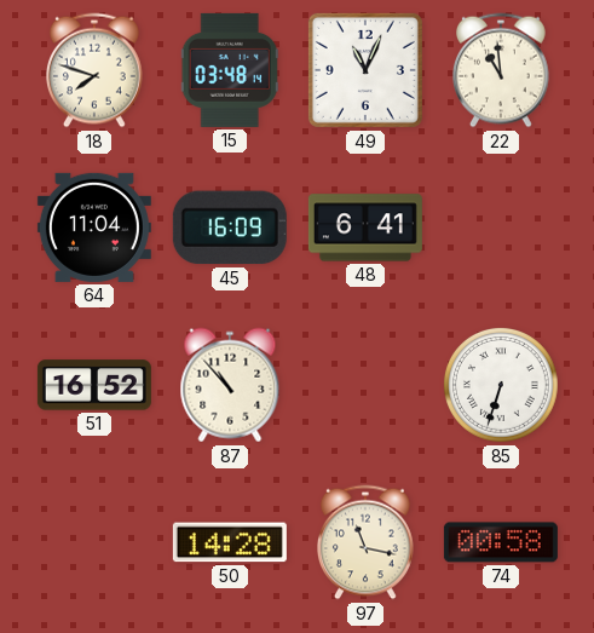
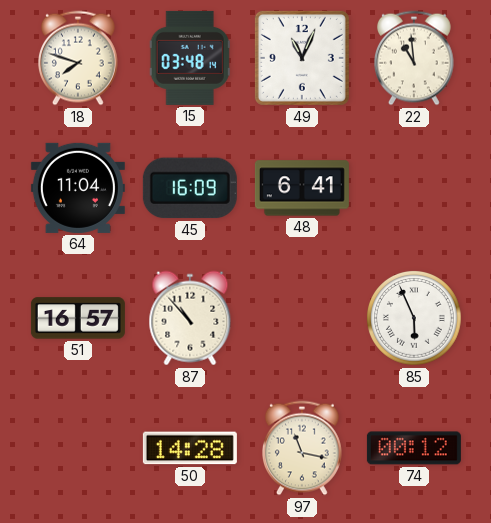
51: 16:52 -> 16:57 (78, 318)
85: 6:33 -> 5:56 (414, 319)
74: 00:58 -> 00:12 (414, 448)
